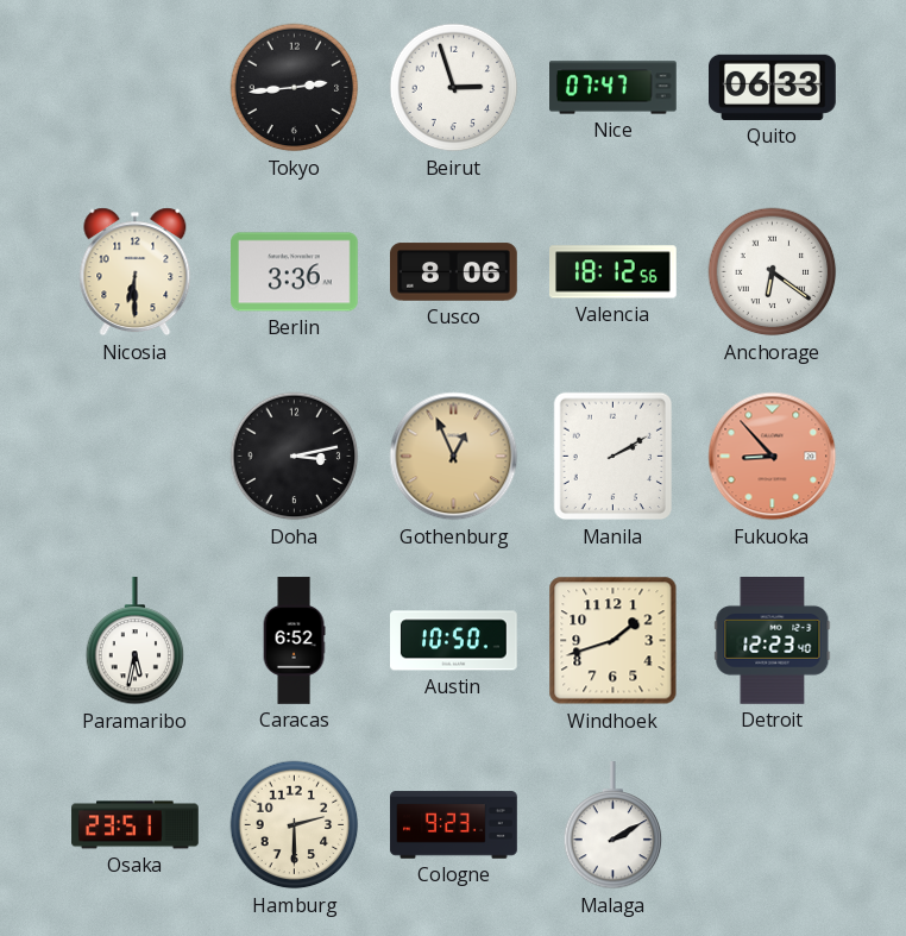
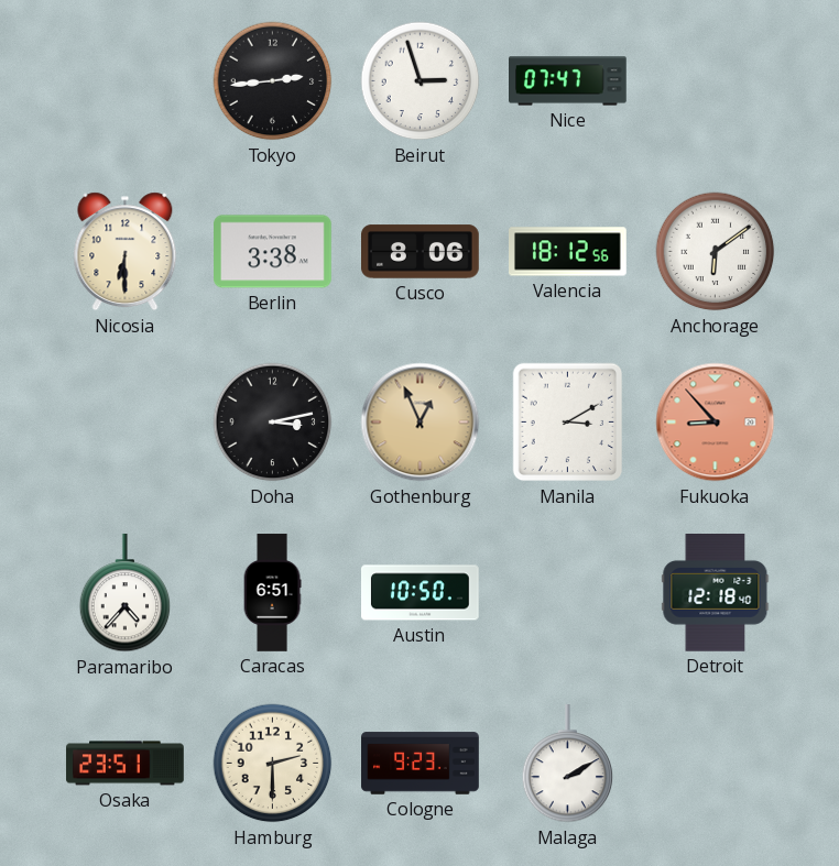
Quito: 06:33 -> none (773, 87)
Berlin: 3:36 -> 3:38 (273, 252)
Anchorage: 6:21 -> 6:09 (716, 252)
Manila: 2:10 -> 3:10 (568, 423)
Paramaribo: 5:32 -> 4:37 (126, 594)
Caracas: 6:52 -> 6:51 (272, 593)
Windhoek: 1:42 -> none (614, 641)
Detroit: 12:23 -> 12:18 (716, 593)
